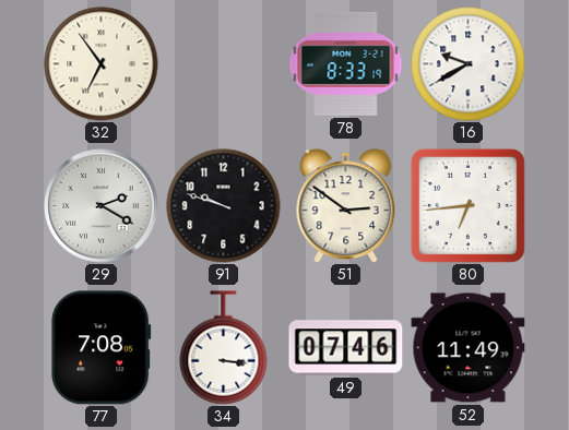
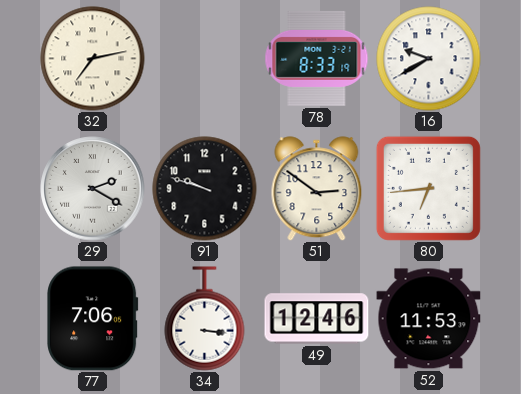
32: 6:54 -> 7:13 (93, 59)
77: 7:08 -> 7:06 (93, 319)
49: 07:46 -> 12:46 (317, 319)
52: 11:49 -> 11:53 (429, 319)
